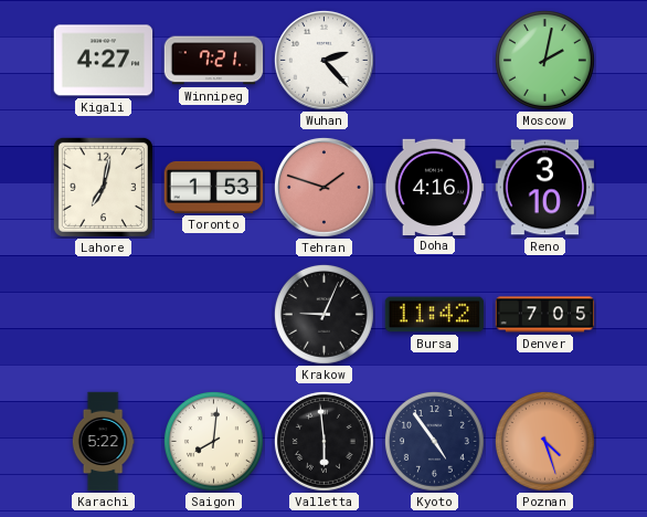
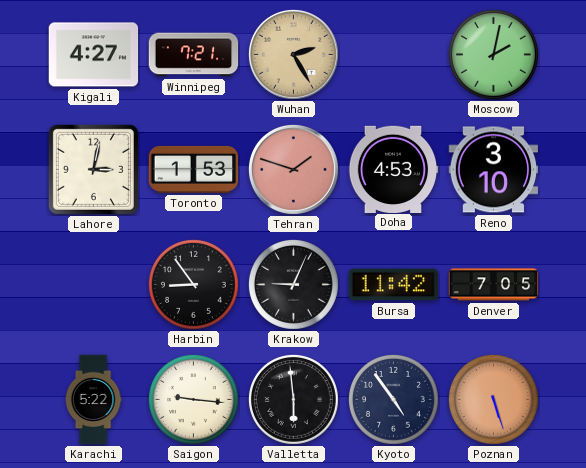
Wuhan: 2:23 -> 2:25 (293, 54)
Wuhan dial: white -> champagne (293, 54)
Lahore: 7:02 -> 3:02 (93, 169)
Doha: 4:16 -> 4:53 (393, 169)
Harbin: none -> 8:54 (193, 284)
Saigon: 8:01 -> 9:16 (193, 399)
Poznan: 4:27 -> 5:27 (493, 399)
